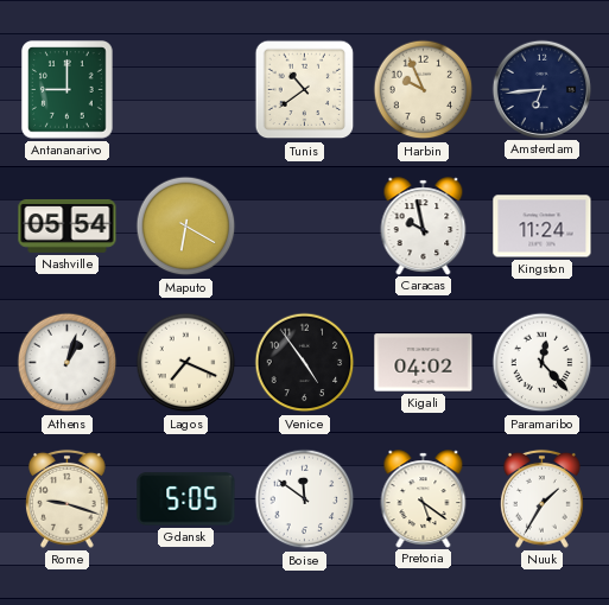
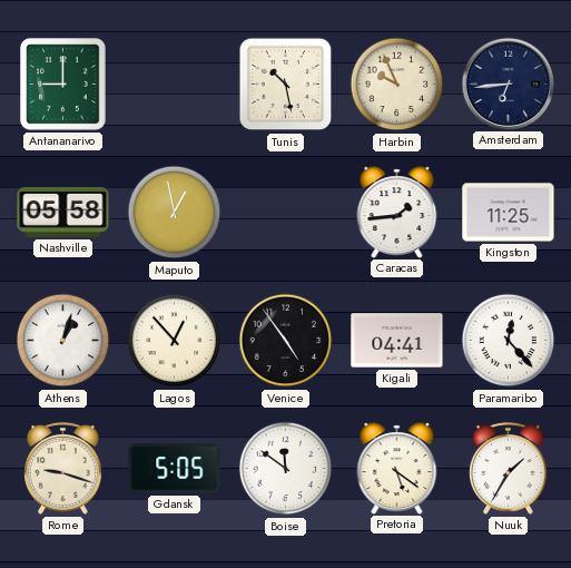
Tunis: 10:39 -> 10:28 (286, 85)
Nashville: 05:54 -> 05:58 (63, 212)
Maputo: 6:20 -> 12:58 (175, 213)
Caracas: 9:58 -> 1:44 (397, 212)
Kingston: 11:24 -> 11:25 (509, 213)
Lagos: 7:19 -> 12:53 (175, 341)
Kigali: 04:02 -> 04:41 (397, 341)
